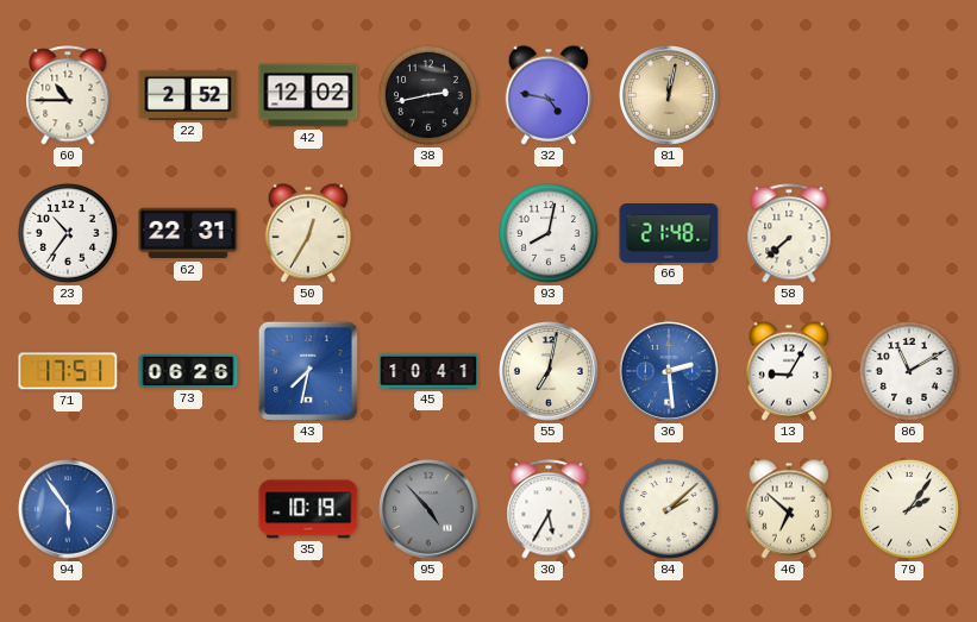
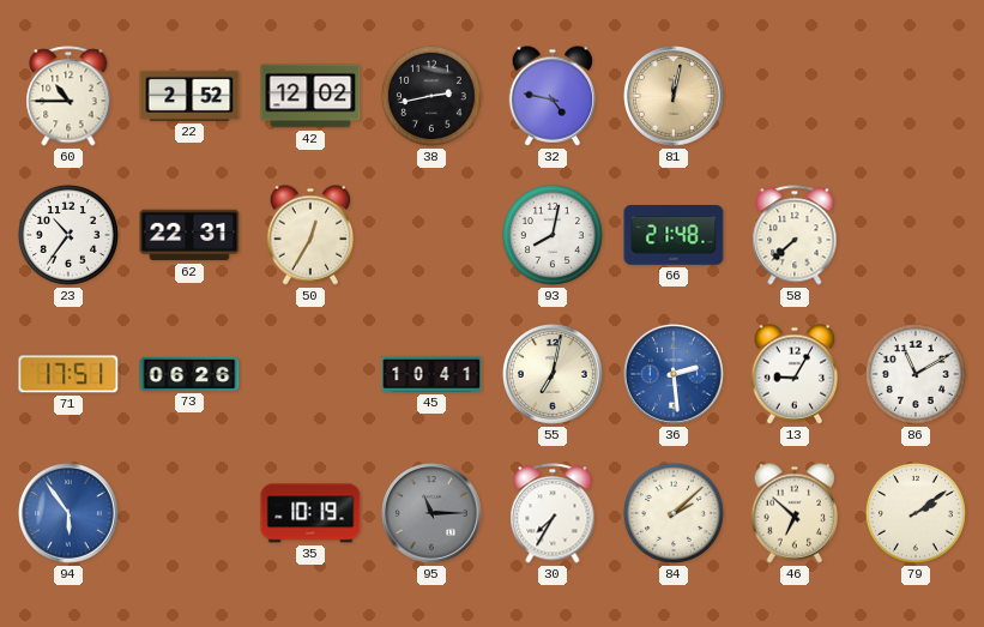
43: 7:32 -> none (308, 371)
95: 4:53 -> 11:15 (433, 514)
30: 5:35 -> 7:35 (553, 513)
79: 2:06 -> 2:09 (916, 513)
